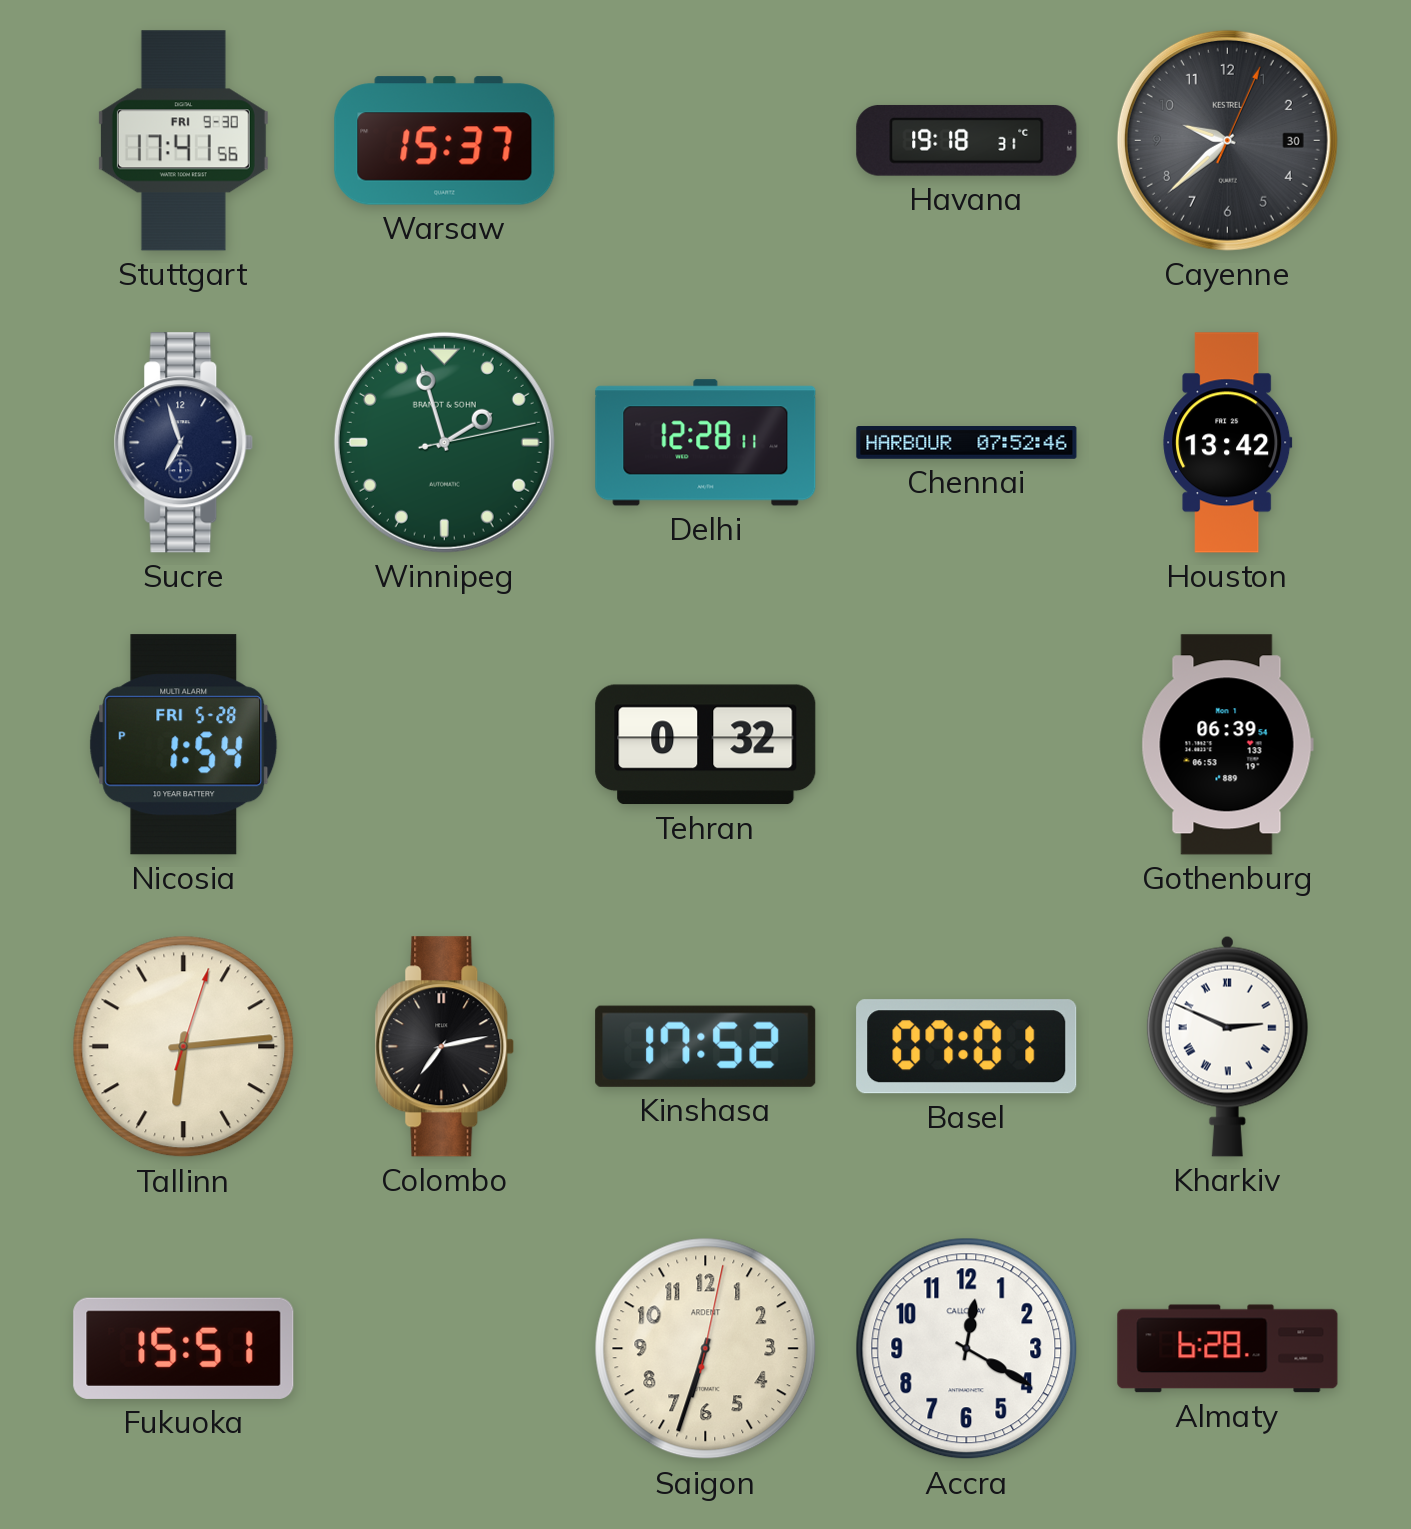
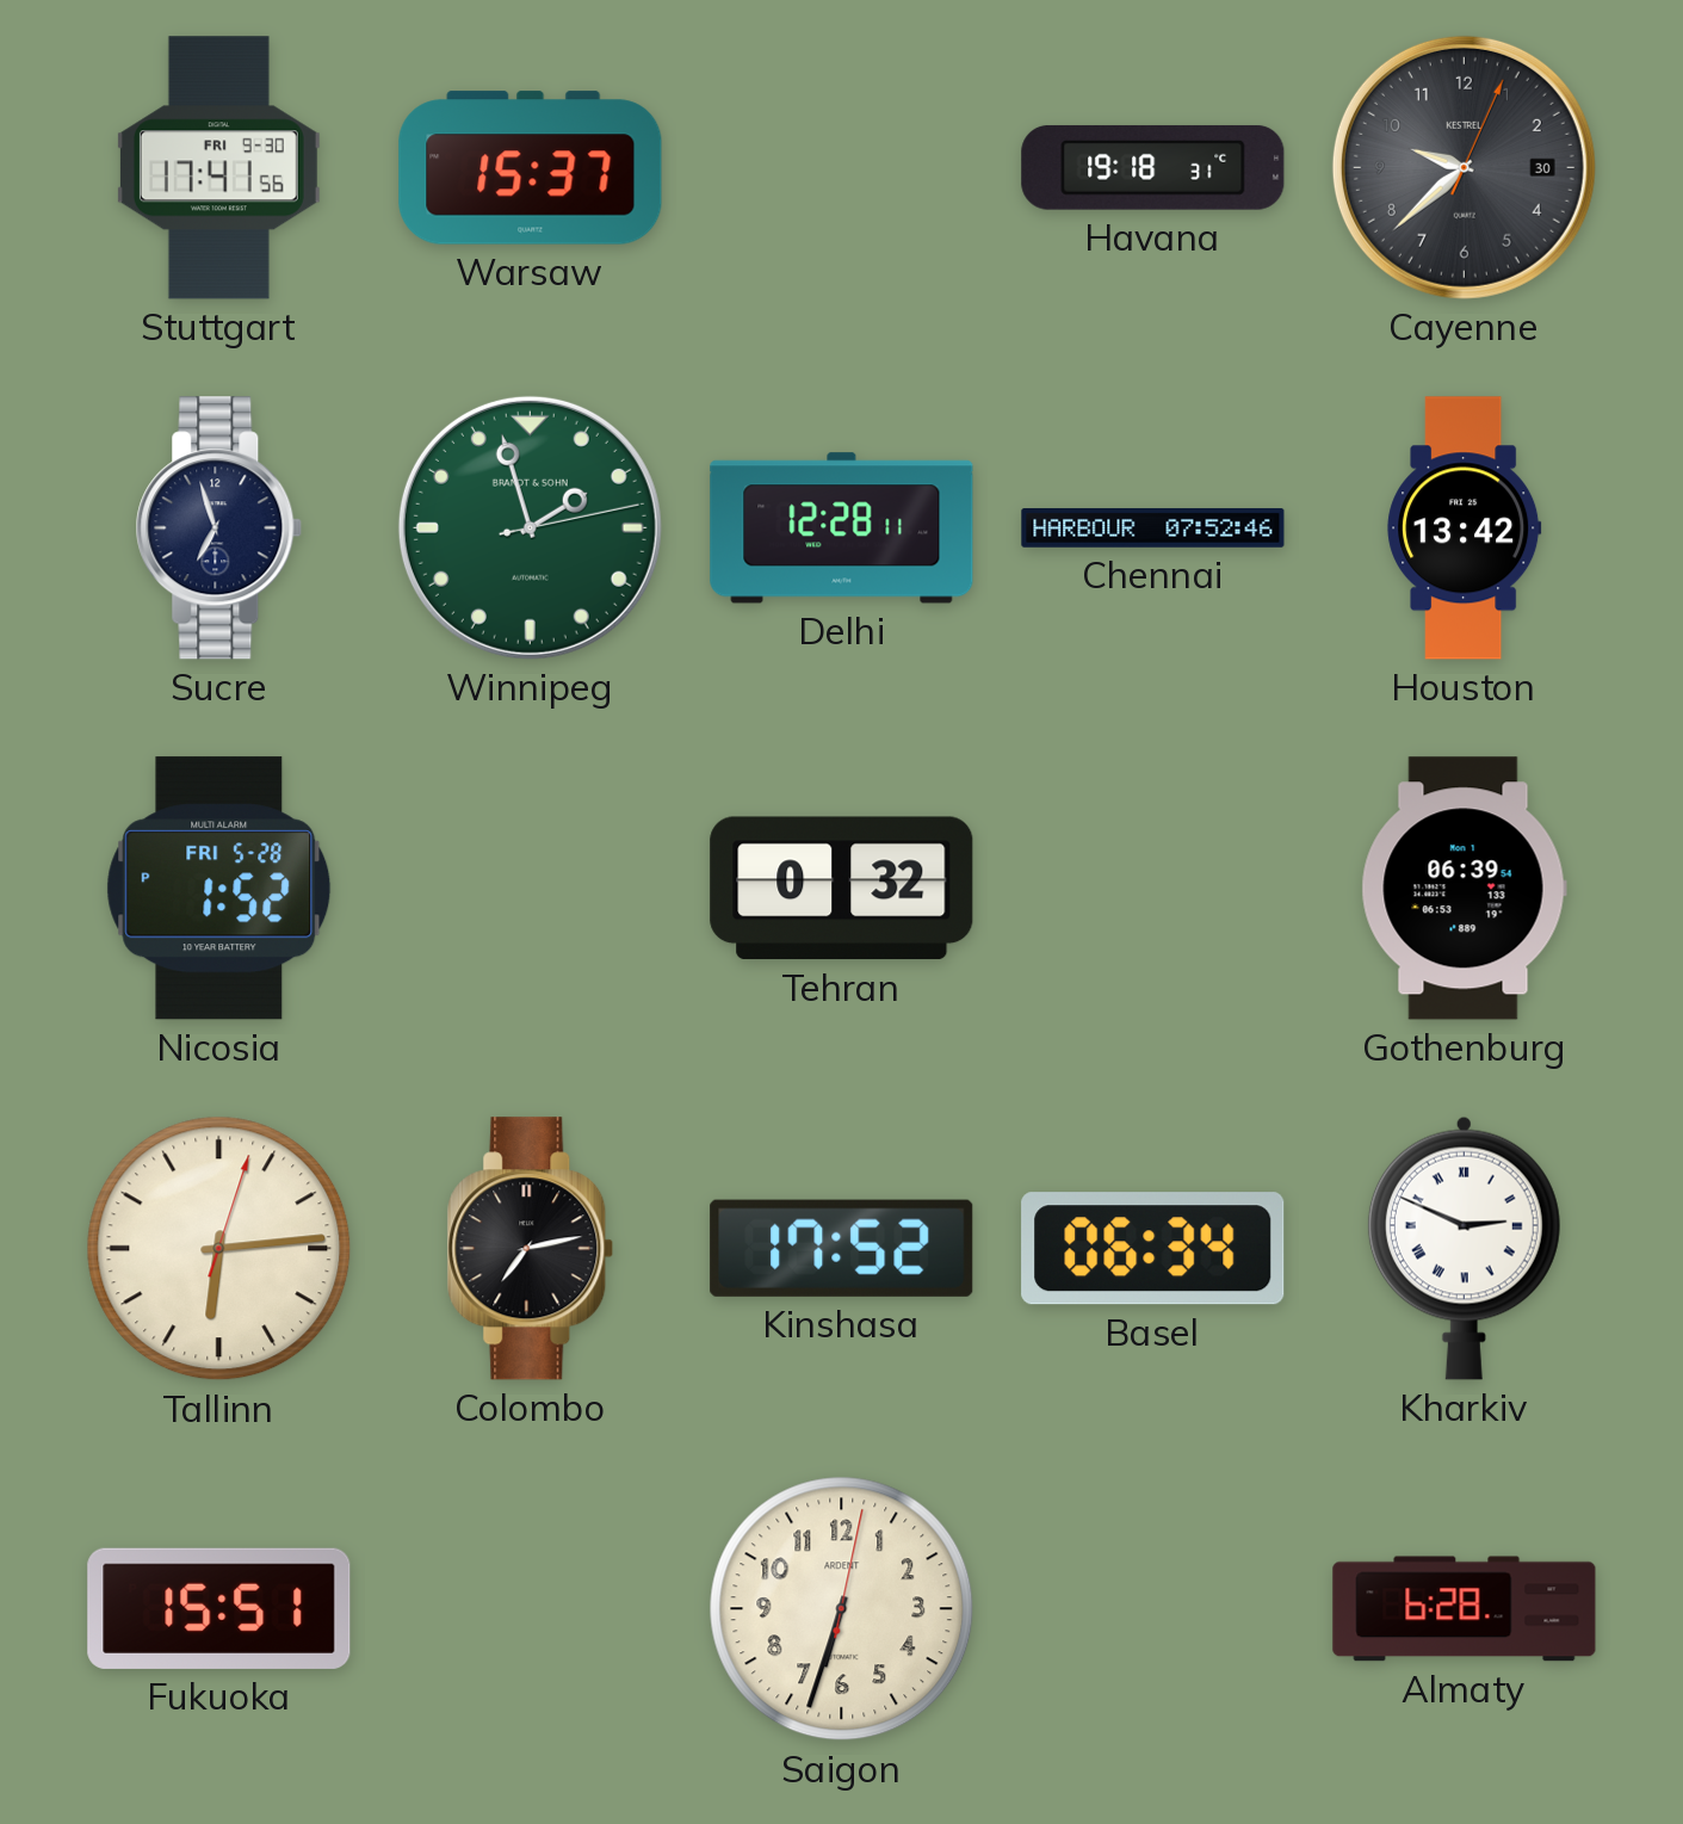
Nicosia: 1:54 -> 1:52 (219, 889)
Basel: 07:01 -> 06:34 (1153, 1249)
Accra: 12:20 -> none (967, 1349)
